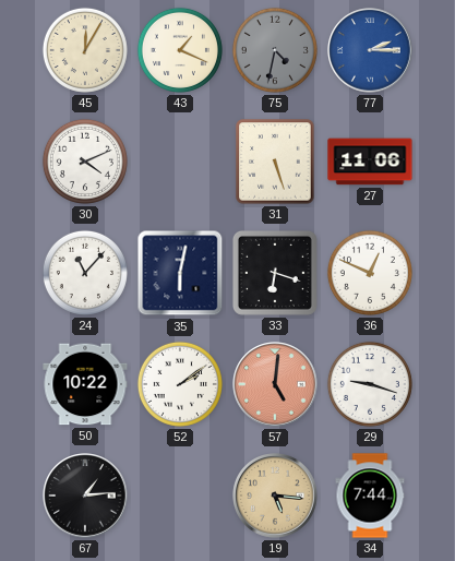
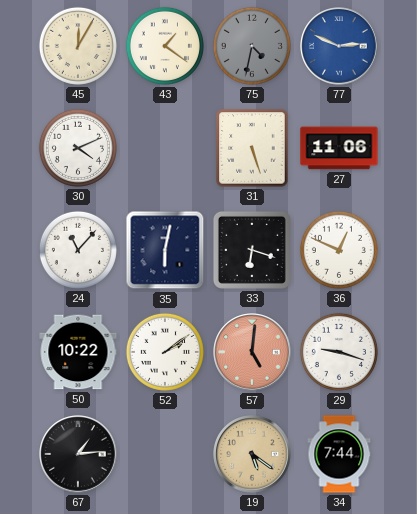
43: 1:19 -> 1:21 (165, 46)
77: 2:15 -> 2:49 (339, 46)
19: 5:16 -> 5:21 (252, 454)
